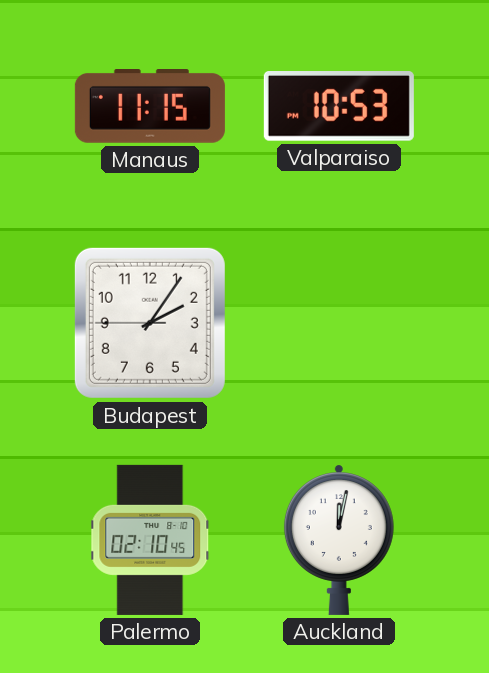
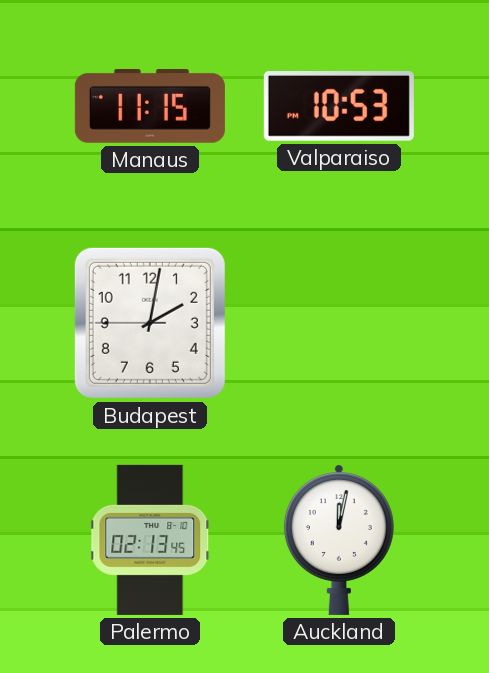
Budapest: 2:05 -> 2:01 (150, 323)
Palermo: 02:10 -> 02:13 (151, 540)
